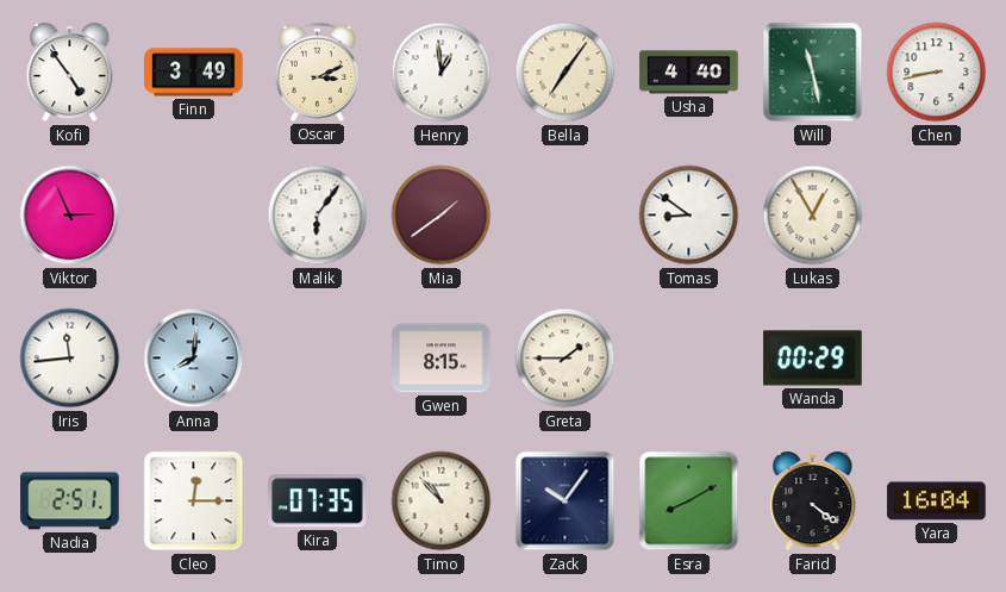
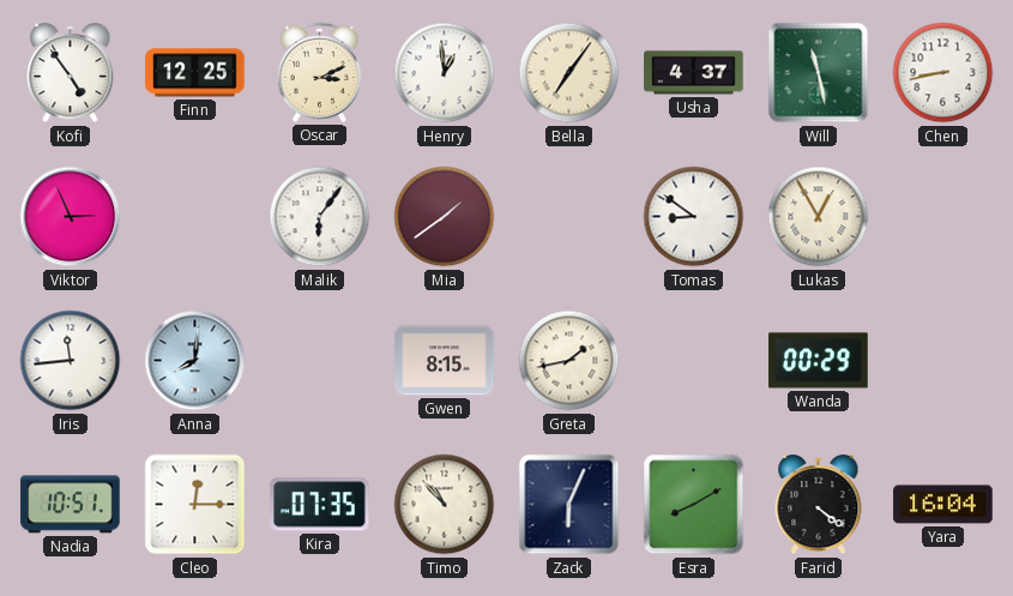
Finn: 3:49 -> 12:25 (195, 73)
Usha: 4:40 -> 4:37 (694, 73)
Greta: 1:45 -> 1:43 (569, 361)
Nadia: 2:51 -> 10:51 (71, 505)
Zack: 10:06 -> 6:04 (569, 505)
